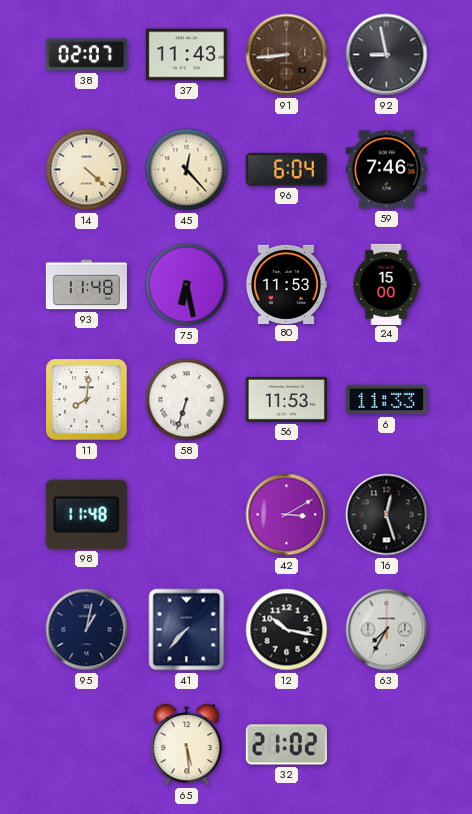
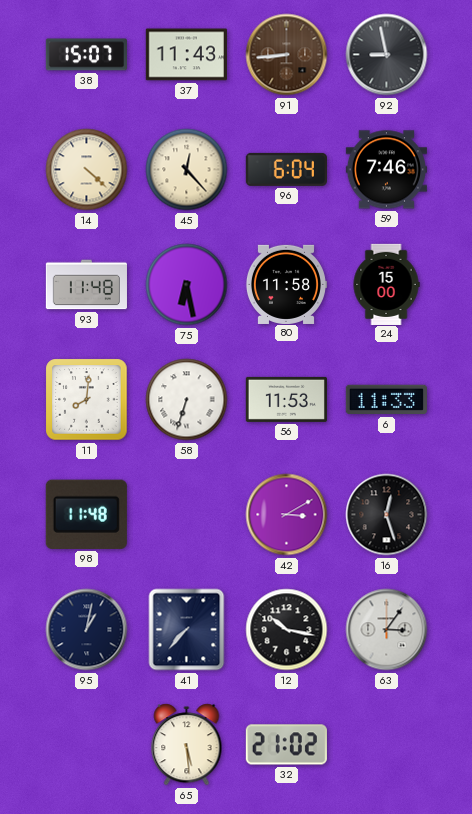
38: 02:07 -> 15:07 (86, 55)
80: 11:53 -> 11:58 (285, 284)
63: 7:35 -> 3:06 (387, 630)
